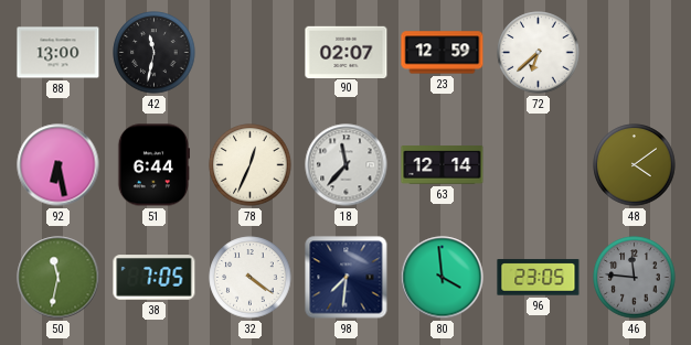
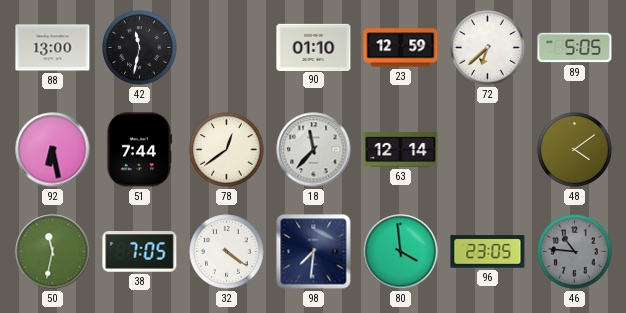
90: 02:07 -> 01:10 (314, 47)
89: none -> 5:05 (575, 48)
51: 6:44 -> 7:44 (139, 150)
78: 12:34 -> 12:39 (227, 150)
46: 11:46 -> 10:46 (575, 252)
